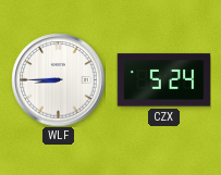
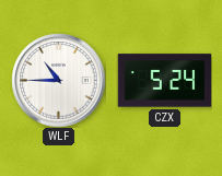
WLF: 8:45 -> 10:45 (58, 80)
